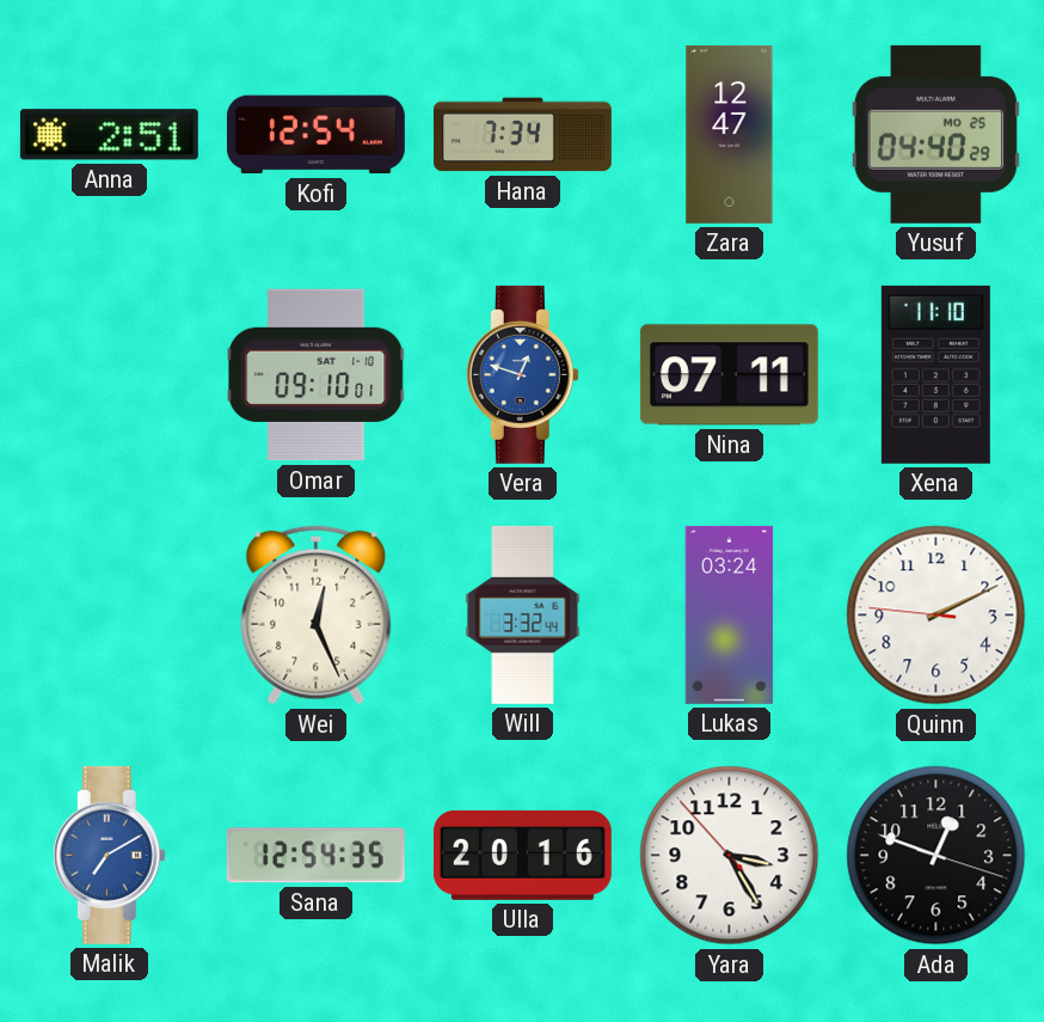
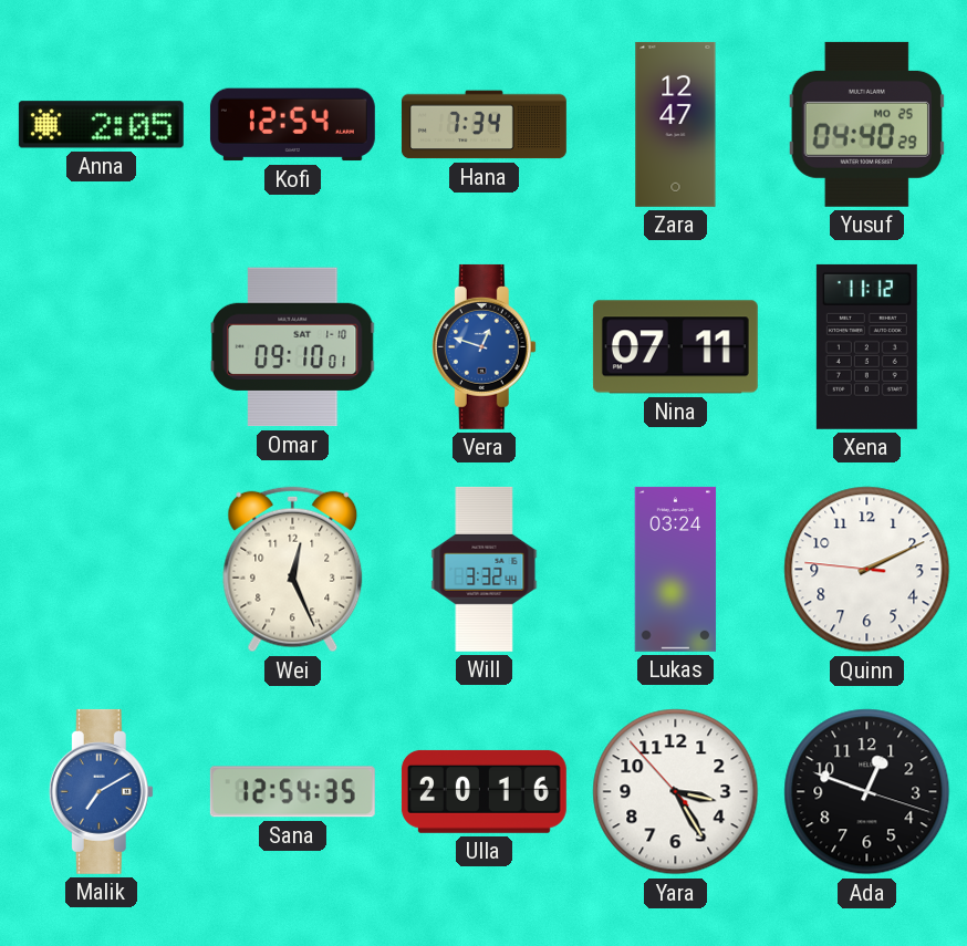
Anna: 2:51 -> 2:05 (101, 125)
Xena: 11:10 -> 11:12 (866, 346)
